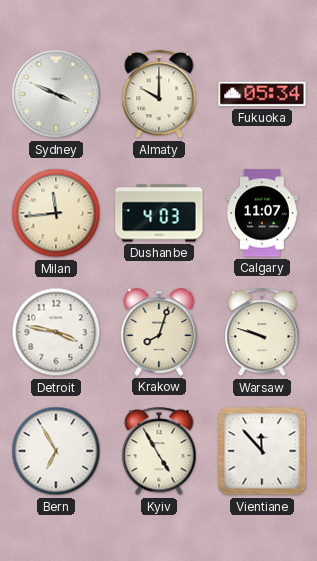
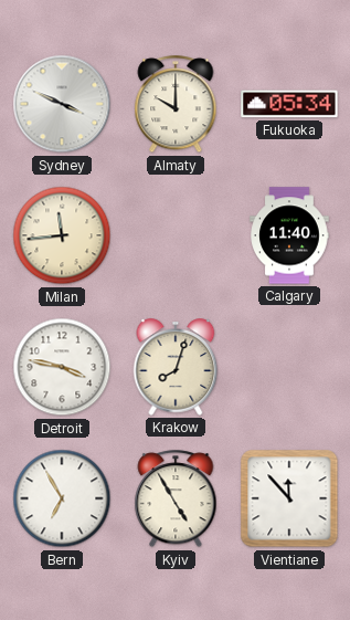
Dushanbe: 4:03 -> none (159, 213)
Calgary: 11:07 -> 11:40 (289, 235)
Warsaw: 9:48 -> none (262, 333)
